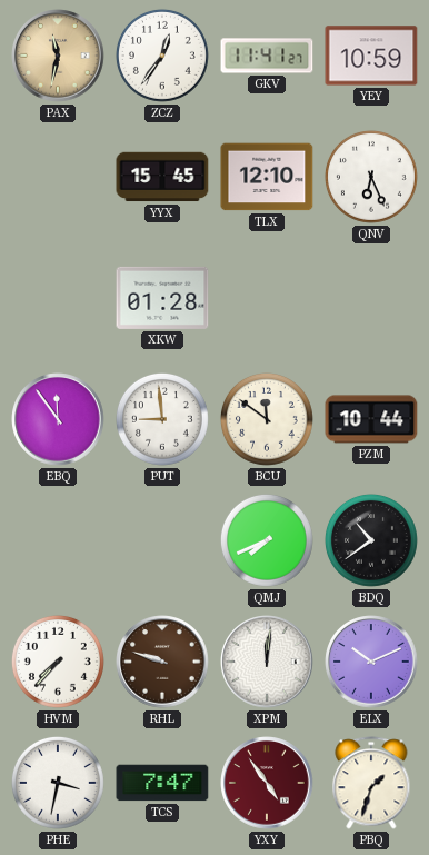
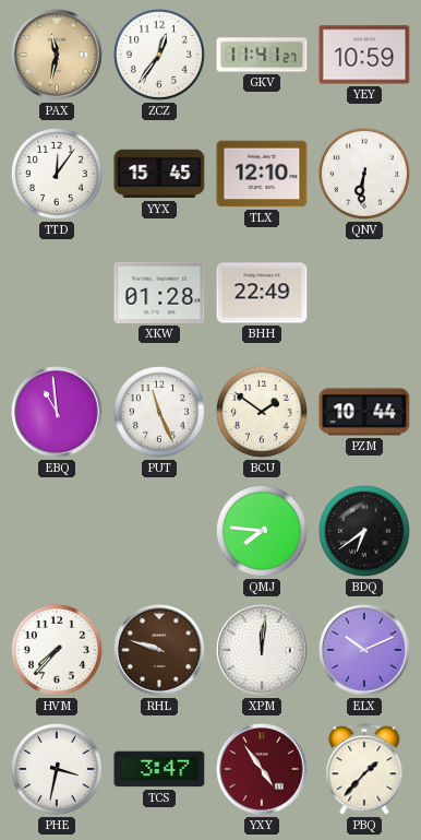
TTD: none -> 12:06 (57, 174)
QNV: 6:26 -> 6:31 (364, 174)
BHH: none -> 22:49 (262, 293)
EBQ: 11:54 -> 10:59 (57, 412)
PUT: 8:59 -> 11:26 (159, 412)
BCU: 11:51 -> 1:51 (262, 412)
QMJ: 7:41 -> 7:46 (262, 531)
BDQ: 10:39 -> 6:39 (364, 531)
TCS: 7:47 -> 3:47 (159, 769)
PBQ: 1:33 -> 1:37 (364, 769)
